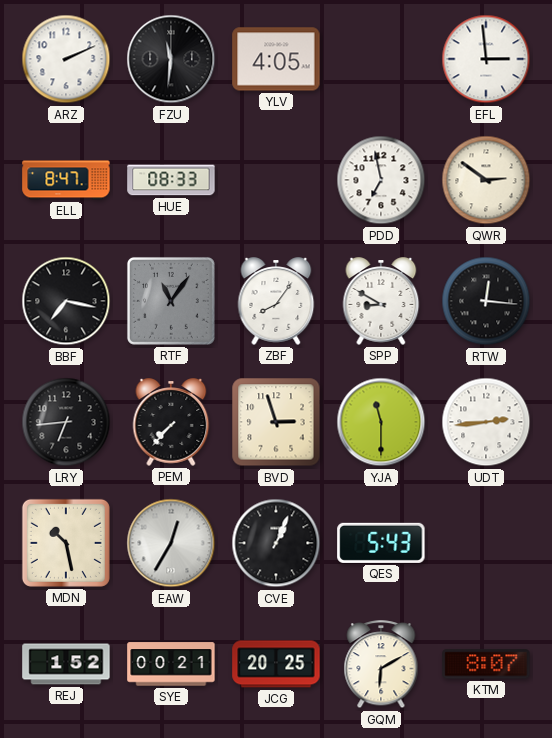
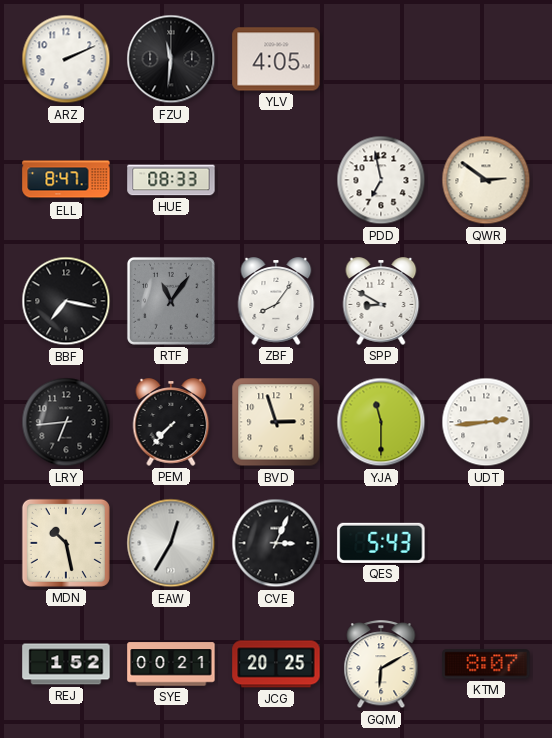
EFL: 2:59 -> none (486, 59)
RTW: 12:16 -> none (486, 301)
CVE: 1:04 -> 3:04 (276, 543)
